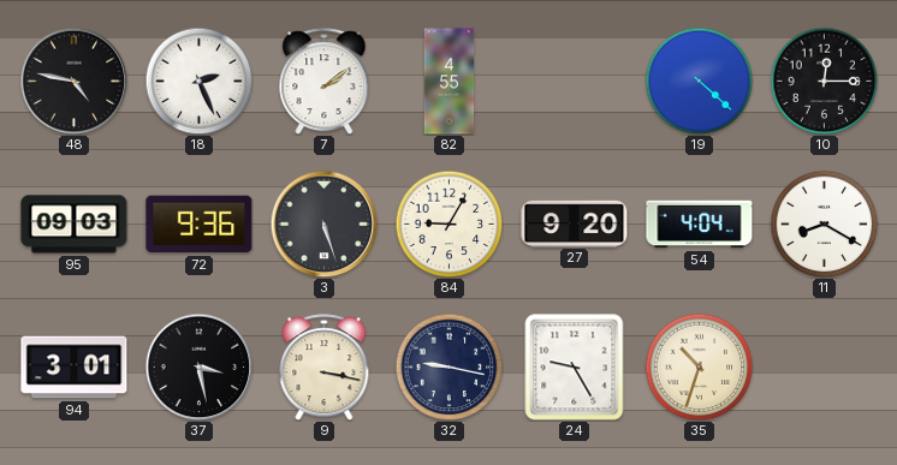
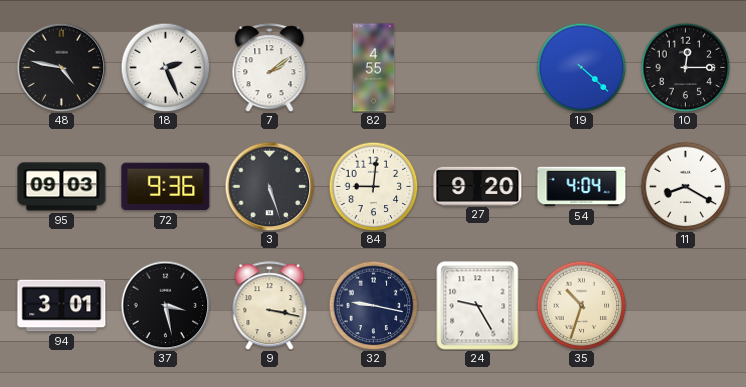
84: 9:05 -> 9:01 (373, 186)
